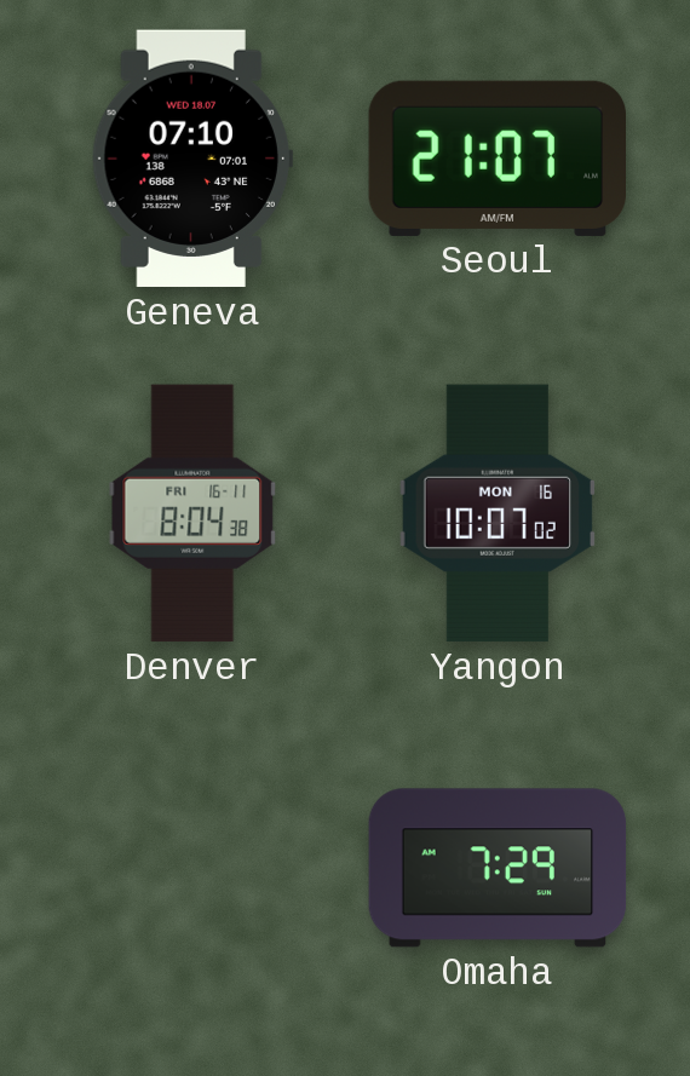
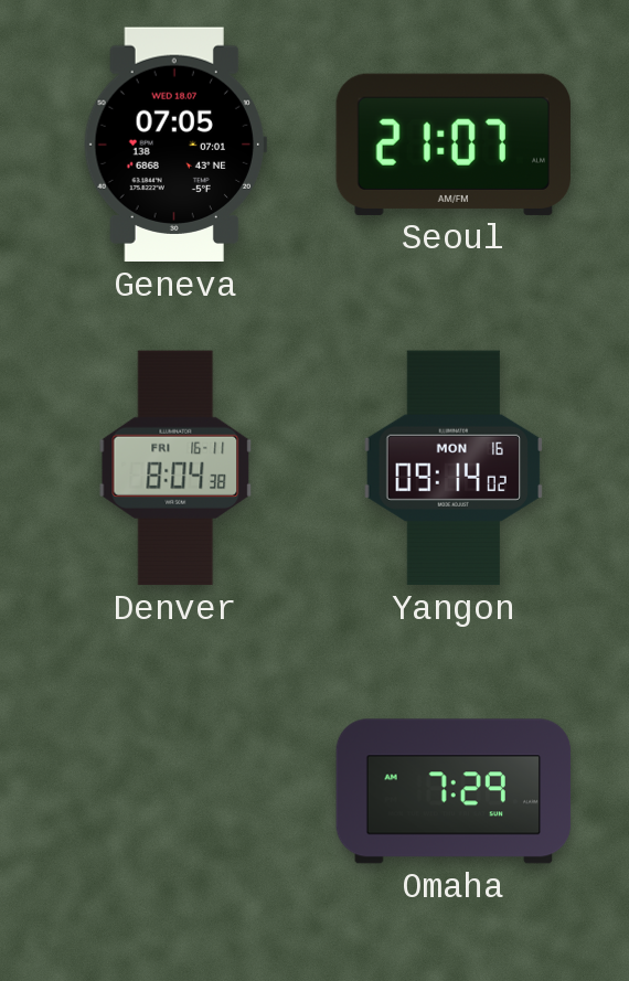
Geneva: 07:10 -> 07:05 (174, 145)
Yangon: 10:07 -> 09:14 (454, 468)
